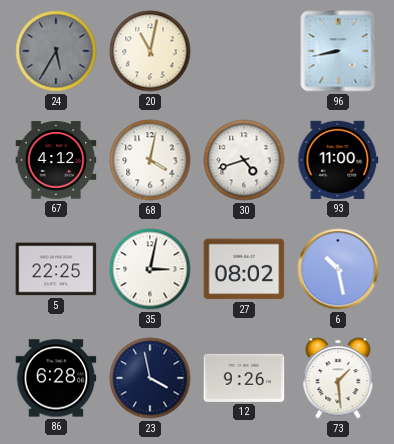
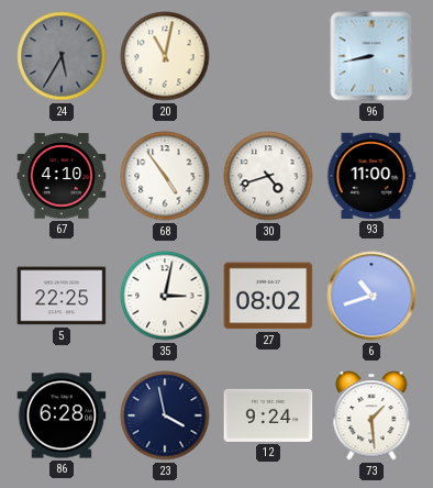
67: 4:12 -> 4:10 (62, 176)
68: 4:02 -> 4:54 (165, 176)
6: 10:28 -> 10:42 (371, 296)
12: 9:26 -> 9:24 (268, 415)
